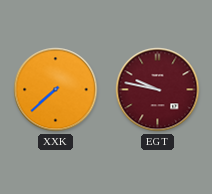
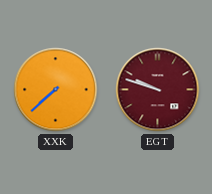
EGT: 9:47 -> 9:48 (158, 90)
